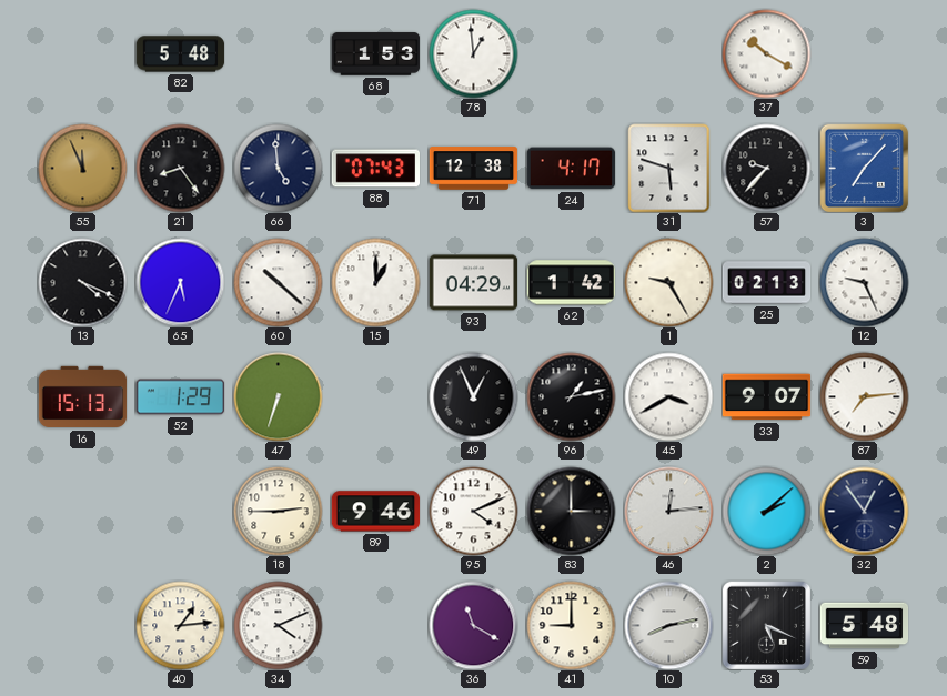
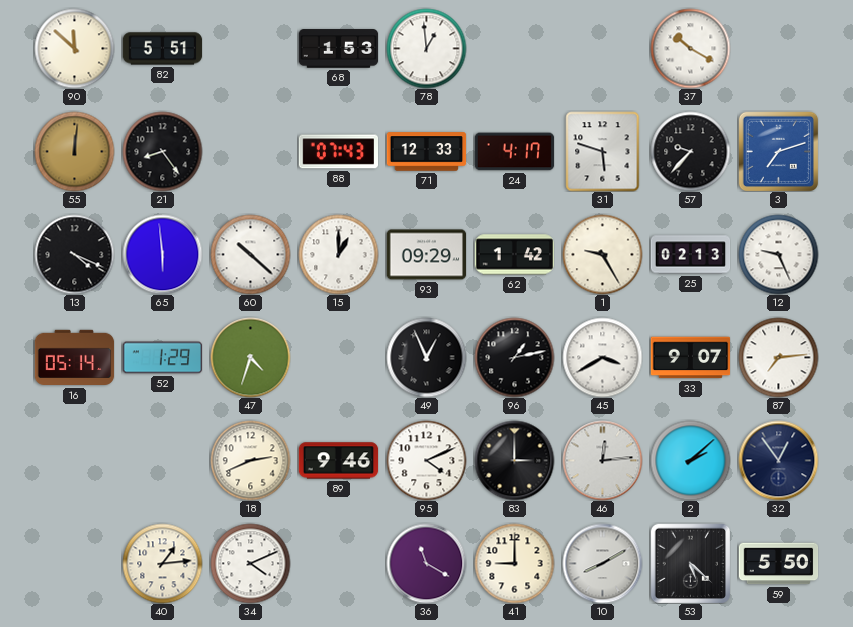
90: none -> 11:52 (74, 48)
82: 5:48 -> 5:51 (162, 49)
55: 11:56 -> 12:01 (74, 151)
66: 4:59 -> none (278, 168)
71: 12:38 -> 12:33 (426, 152)
3: 7:07 -> 7:12 (778, 151)
65: 5:34 -> 5:59 (162, 254)
93: 04:29 -> 09:29 (426, 255)
16: 15:13 -> 05:14 (74, 358)
47: 6:33 -> 4:33 (250, 357)
18: 2:45 -> 2:41 (250, 460)
10: 8:13 -> 8:10 (602, 563)
53: 5:19 -> 5:22 (690, 563)
59: 5:48 -> 5:50 (778, 564)
